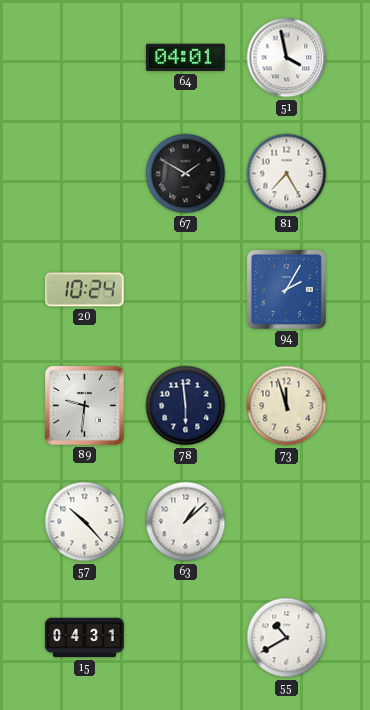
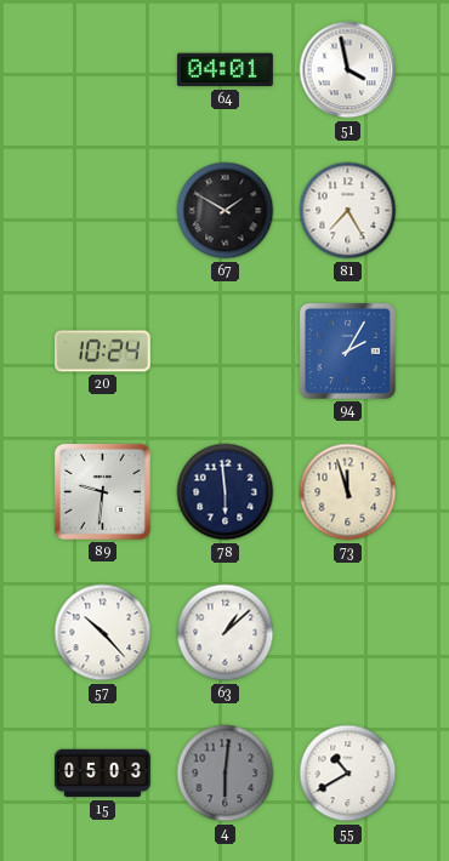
15: 04:31 -> 05:03 (102, 774)
4: none -> 6:01 (226, 774)
